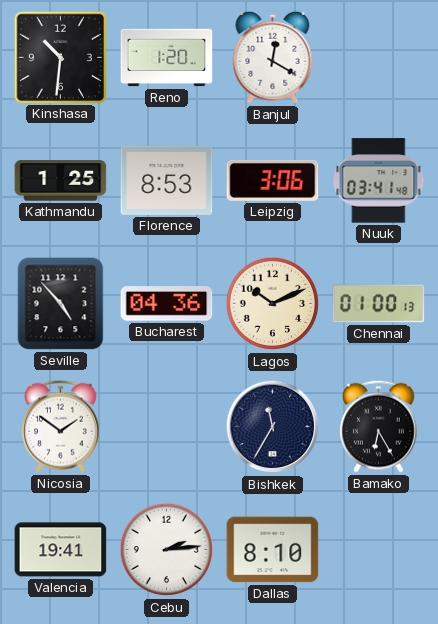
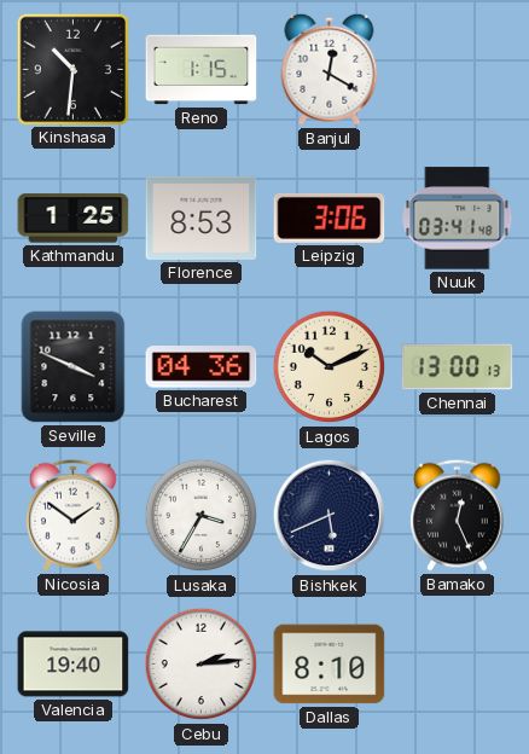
Reno: 1:20 -> 1:15 (202, 70)
Seville: 4:53 -> 3:49 (74, 367)
Chennai: 01:00 -> 13:00 (458, 367)
Lusaka: none -> 3:35 (202, 516)
Bishkek: 11:35 -> 5:41 (330, 516)
Bamako: 6:25 -> 12:26 (458, 515)
Valencia: 19:41 -> 19:40 (74, 665)
